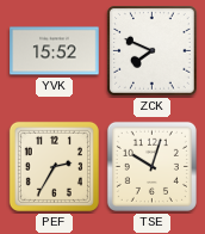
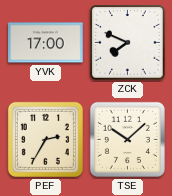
YVK: 15:52 -> 17:00 (46, 43)
TSE: 10:03 -> 10:08 (127, 139)
